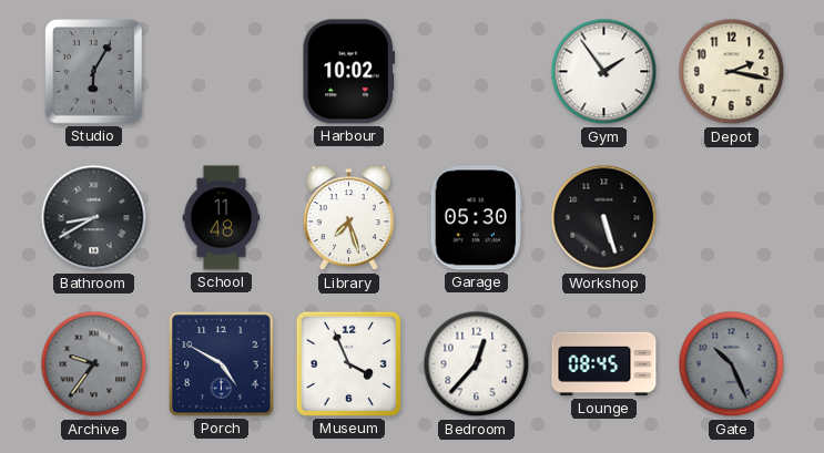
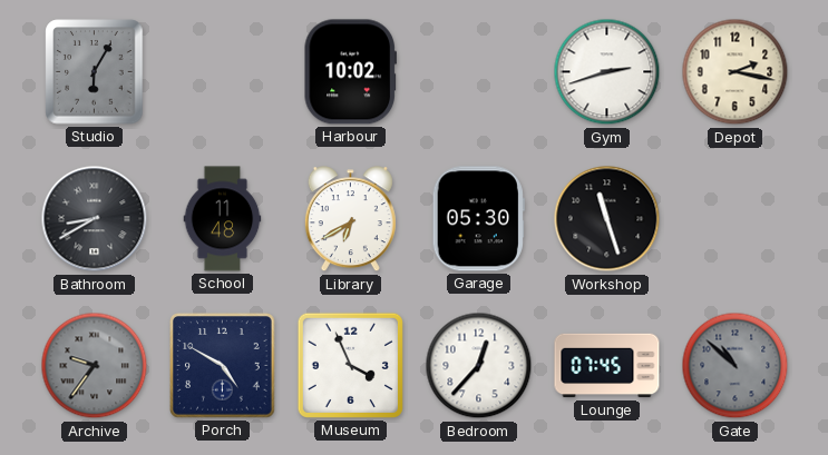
Gym: 1:54 -> 2:42 (607, 72)
Library: 7:27 -> 6:40 (350, 219)
Workshop: 5:27 -> 11:27 (607, 219)
Lounge: 08:45 -> 07:45 (607, 366)
Gate: 10:26 -> 10:52 (736, 366)
